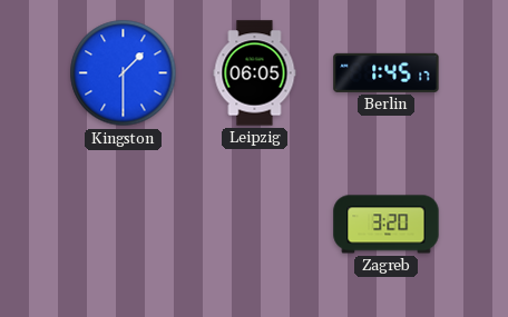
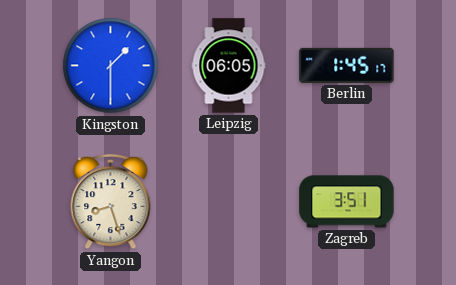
Yangon: none -> 8:27 (111, 202)
Zagreb: 3:20 -> 3:51 (347, 202)
